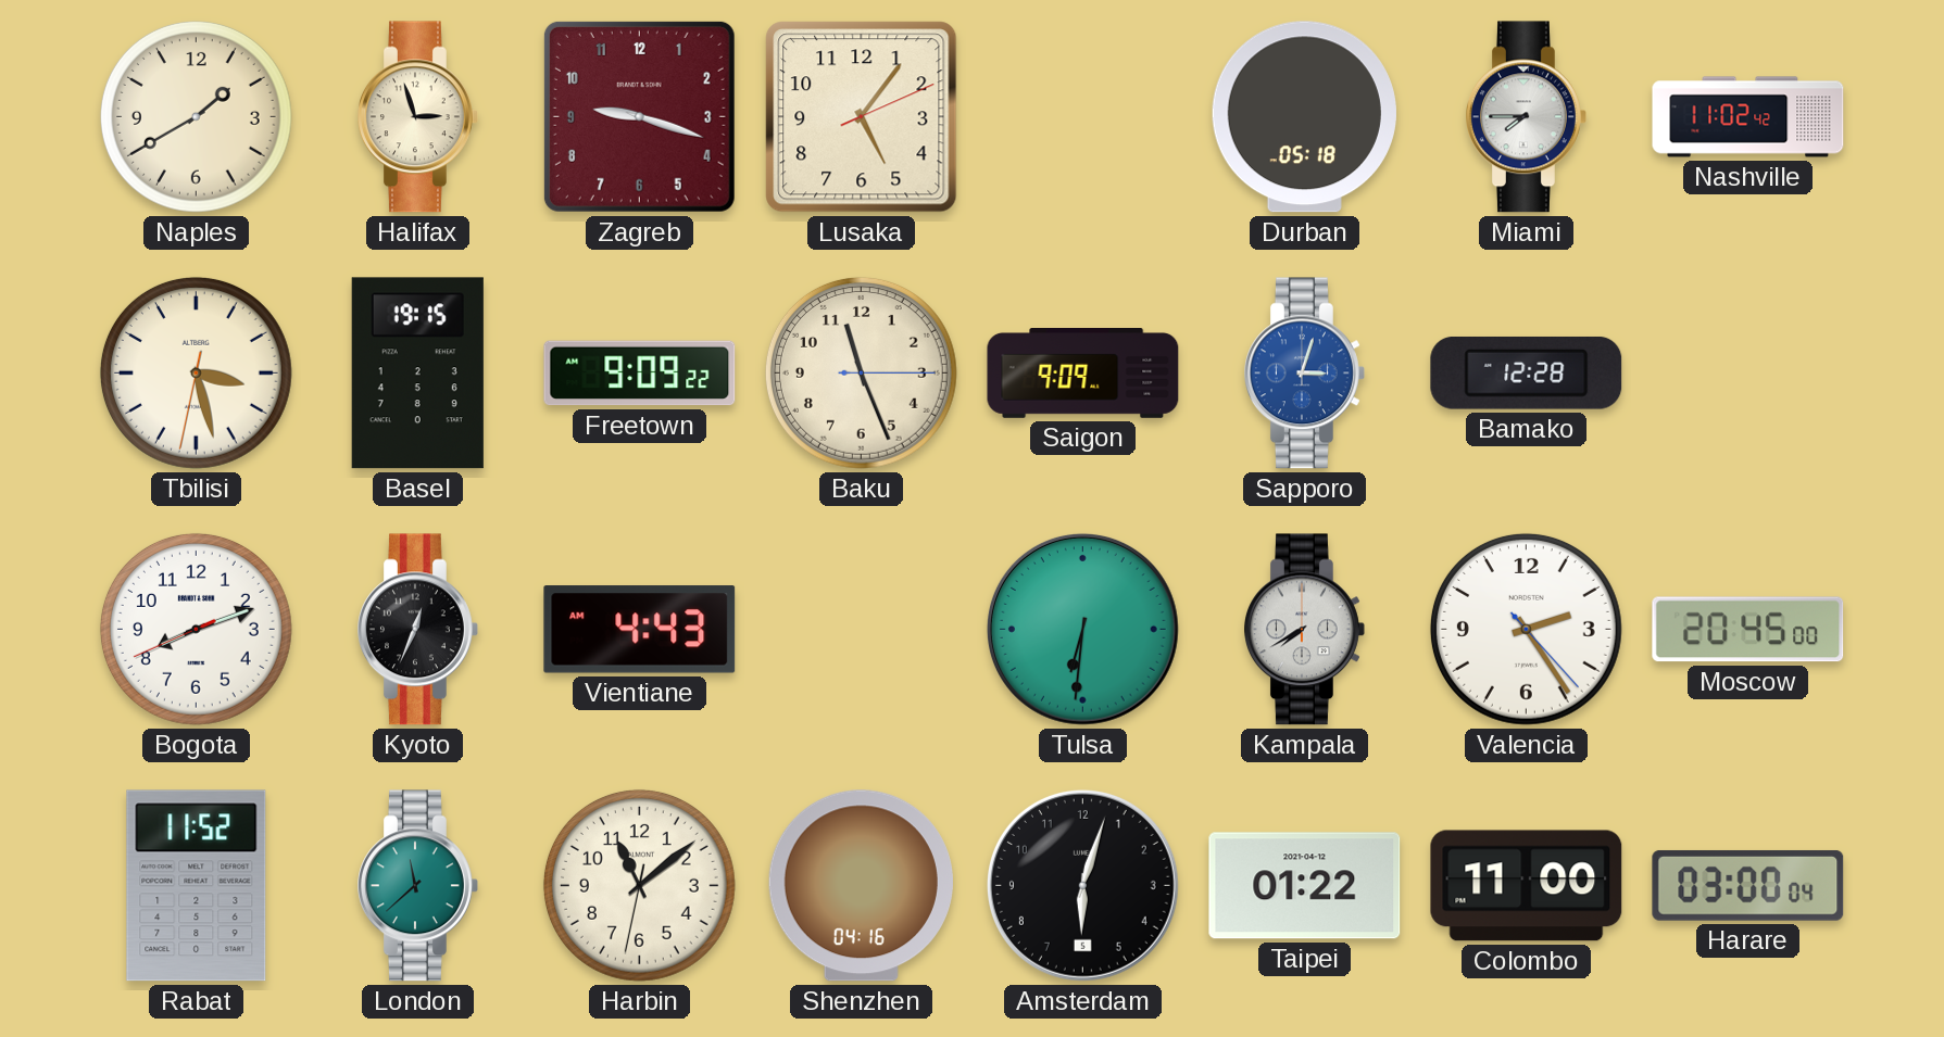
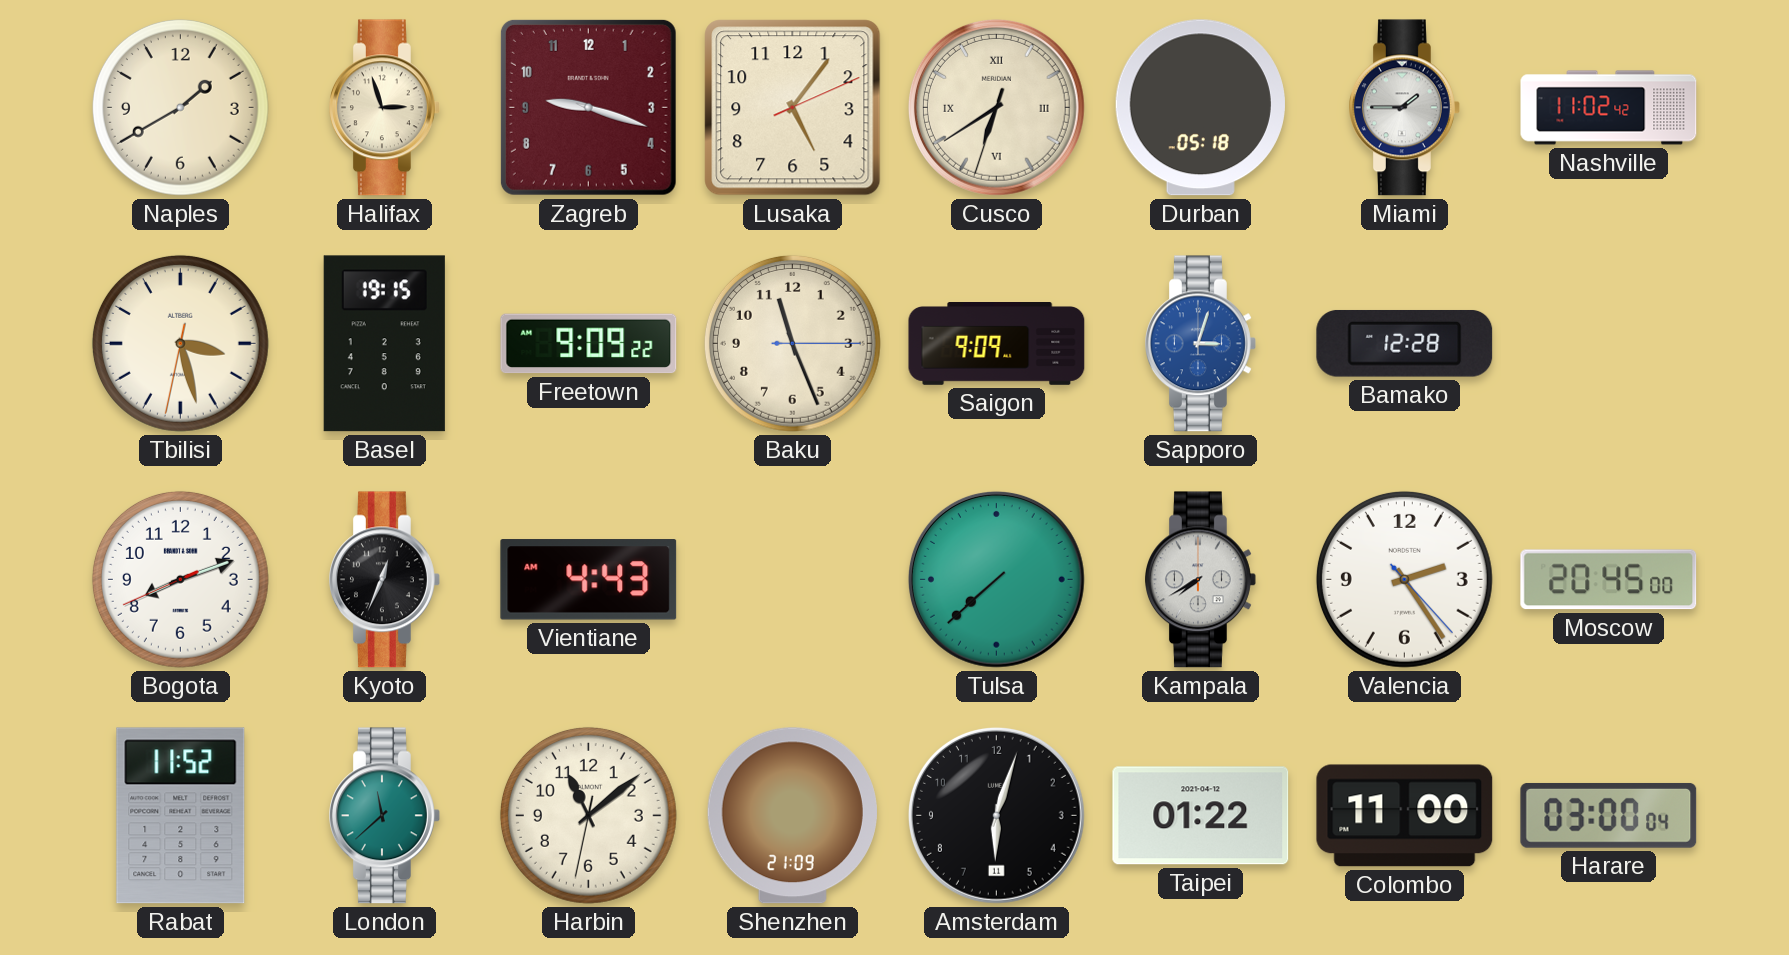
Cusco: none -> 6:39 (996, 107)
Miami: 7:45 -> 1:45 (1405, 108)
Tulsa: 6:31 -> 7:38 (996, 579)
Shenzhen: 04:16 -> 21:09 (792, 816)
Amsterdam date: 5 -> 11 (996, 815)
